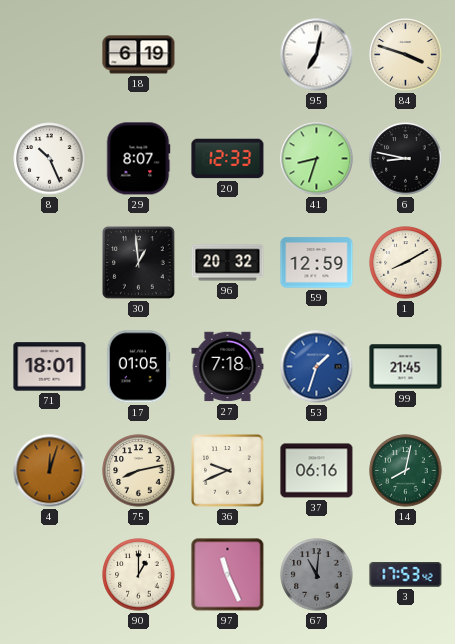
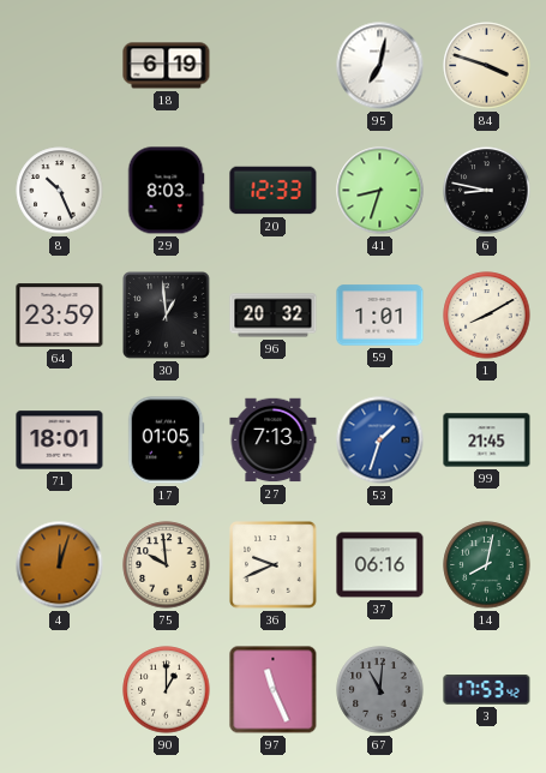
29: 8:07 -> 8:03 (166, 191)
64: none -> 23:59 (60, 316)
59: 12:59 -> 1:01 (380, 316)
27: 7:18 -> 7:13 (274, 441)
75: 8:13 -> 9:59 (167, 565)
